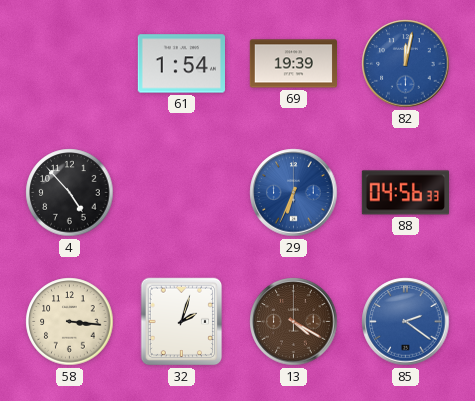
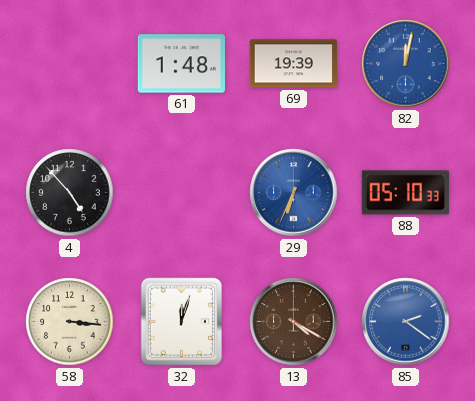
61: 1:54 -> 1:48 (181, 64)
88: 04:56 -> 05:10 (405, 193)
32: 2:03 -> 12:03 (182, 322)
